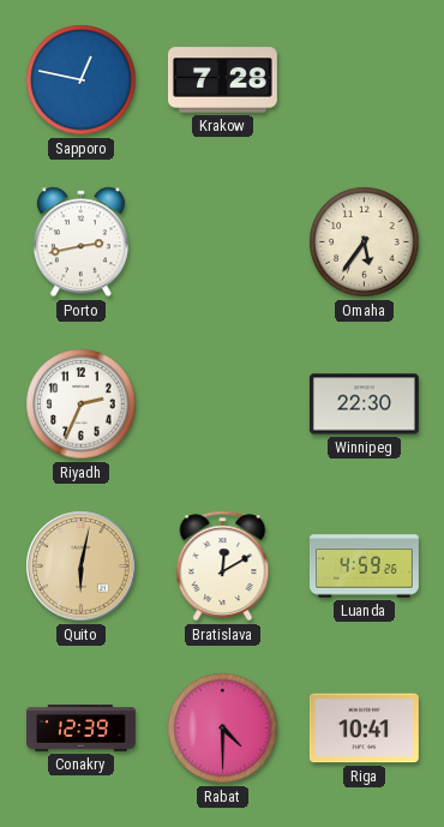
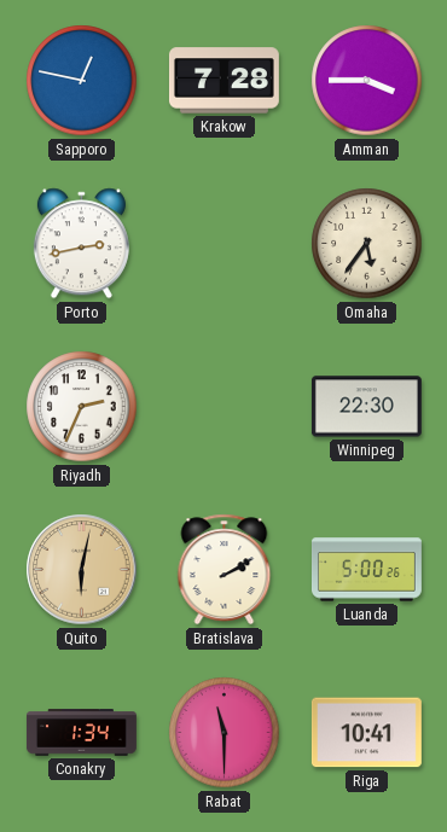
Amman: none -> 3:45 (367, 81)
Bratislava: 12:10 -> 2:10 (225, 570)
Luanda: 4:59 -> 5:00 (366, 570)
Conakry: 12:39 -> 1:34 (81, 733)
Rabat: 4:30 -> 11:30 (225, 733)
